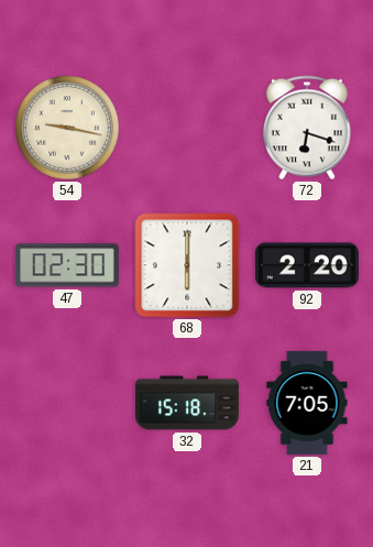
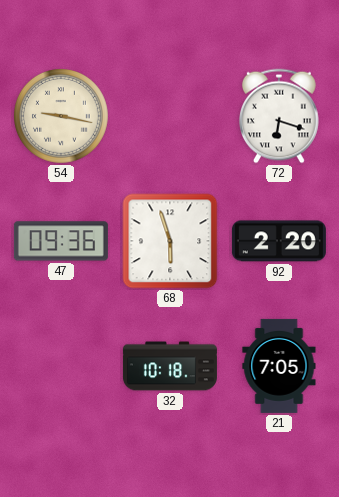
47: 02:30 -> 09:36 (61, 241)
68: 6:00 -> 5:57 (170, 241)
32: 15:18 -> 10:18 (170, 366)
